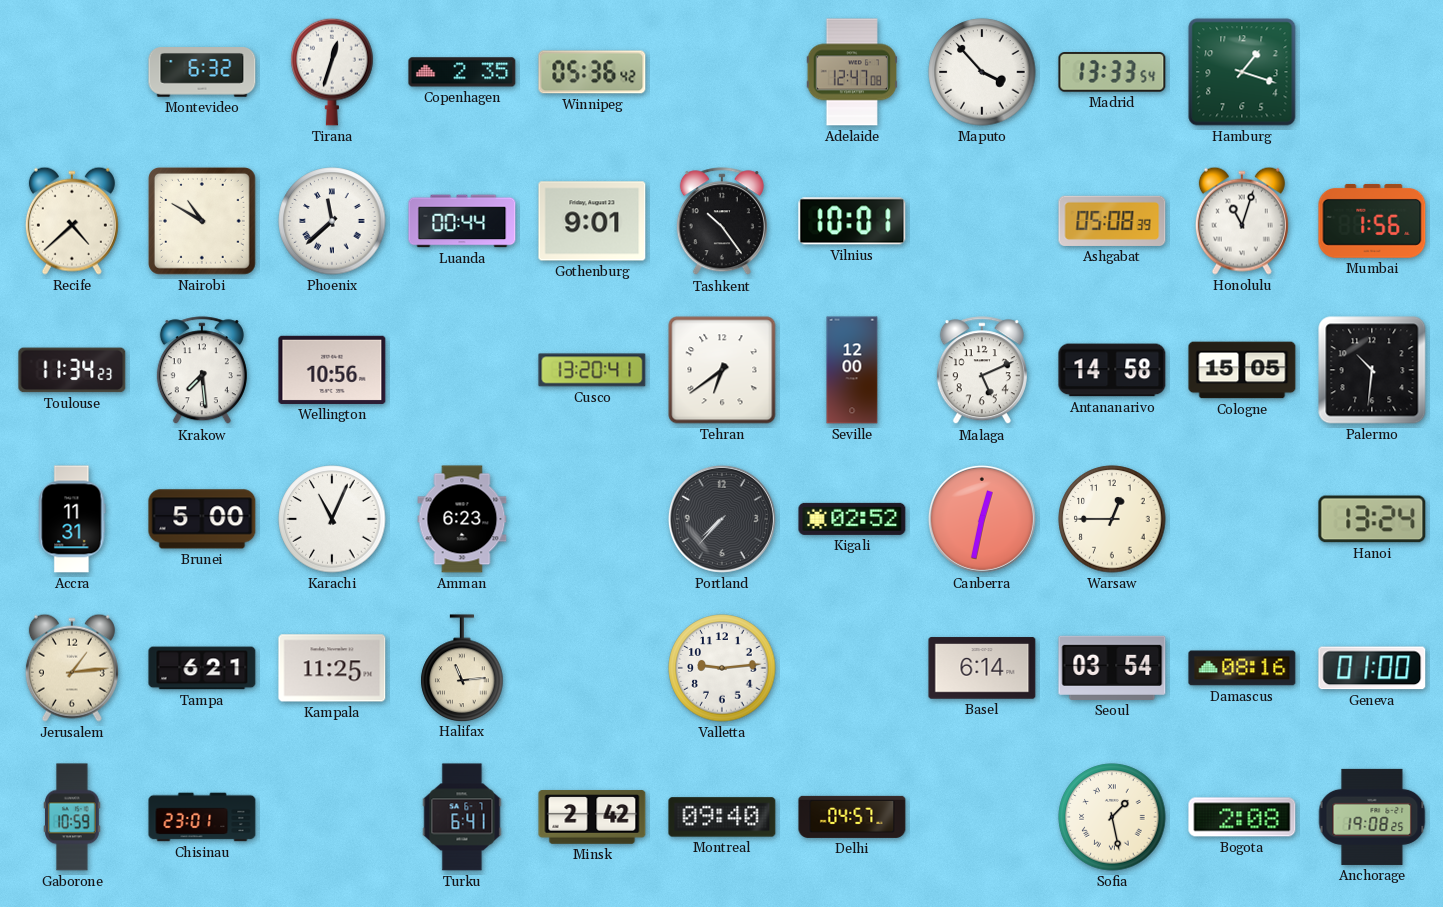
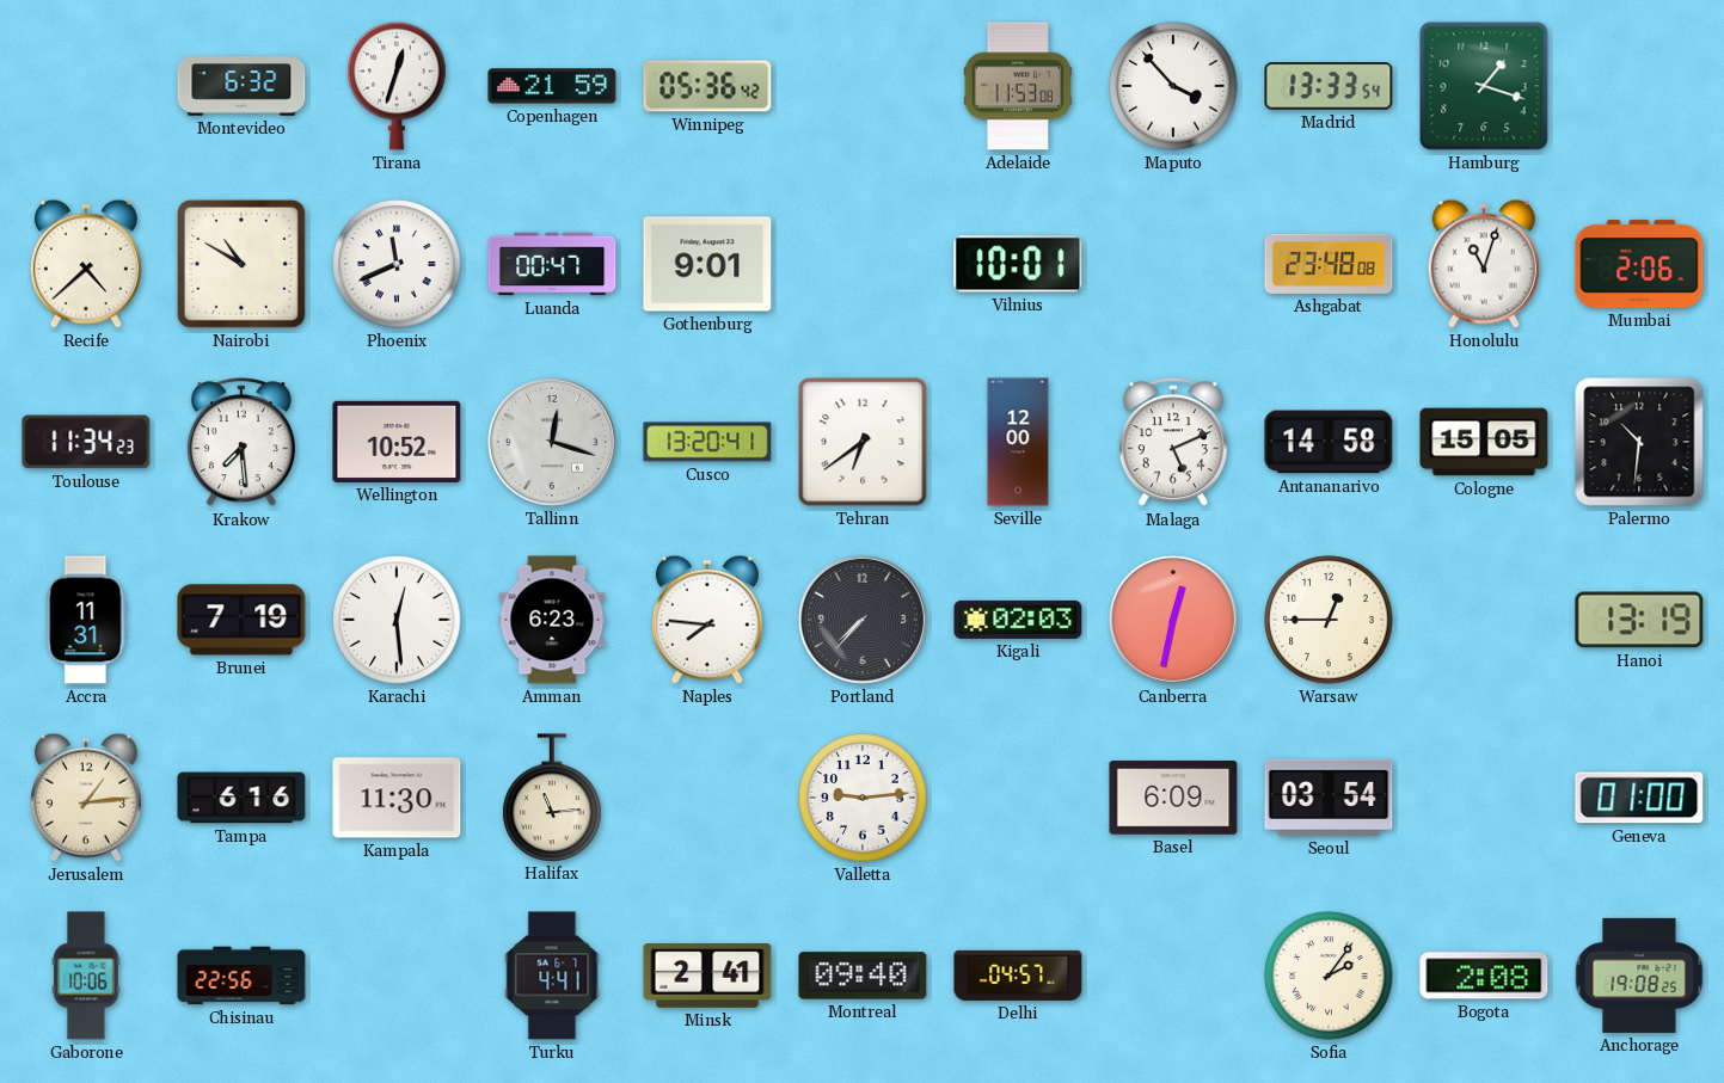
Copenhagen: 2:35 -> 21:59 (552, 86)
Adelaide: 12:47 -> 11:53 (1018, 86)
Phoenix: 11:38 -> 11:41 (397, 264)
Luanda: 00:44 -> 00:47 (552, 264)
Tashkent: 10:24 -> none (722, 222)
Ashgabat: 05:08 -> 23:48 (1329, 264)
Mumbai: 1:56 -> 2:06 (1639, 264)
Wellington: 10:56 -> 10:52 (397, 442)
Tallinn: none -> 12:18 (552, 442)
Brunei: 5:00 -> 7:19 (241, 620)
Karachi: 11:04 -> 12:29 (397, 620)
Naples: none -> 7:46 (707, 620)
Kigali: 02:52 -> 02:03 (1018, 620)
Hanoi: 13:24 -> 13:19 (1639, 620)
Tampa: 6:21 -> 6:16 (241, 798)
Kampala: 11:25 -> 11:30 (397, 798)
Basel: 6:14 -> 6:09 (1173, 798)
Damascus: 08:16 -> none (1242, 668)
Gaborone: 10:59 -> 10:06 (86, 976)
Chisinau: 23:01 -> 22:56 (241, 976)
Turku: 6:41 -> 4:41 (552, 976)
Minsk: 2:42 -> 2:41 (707, 976)
Sofia: 1:28 -> 2:06 (1329, 976)
